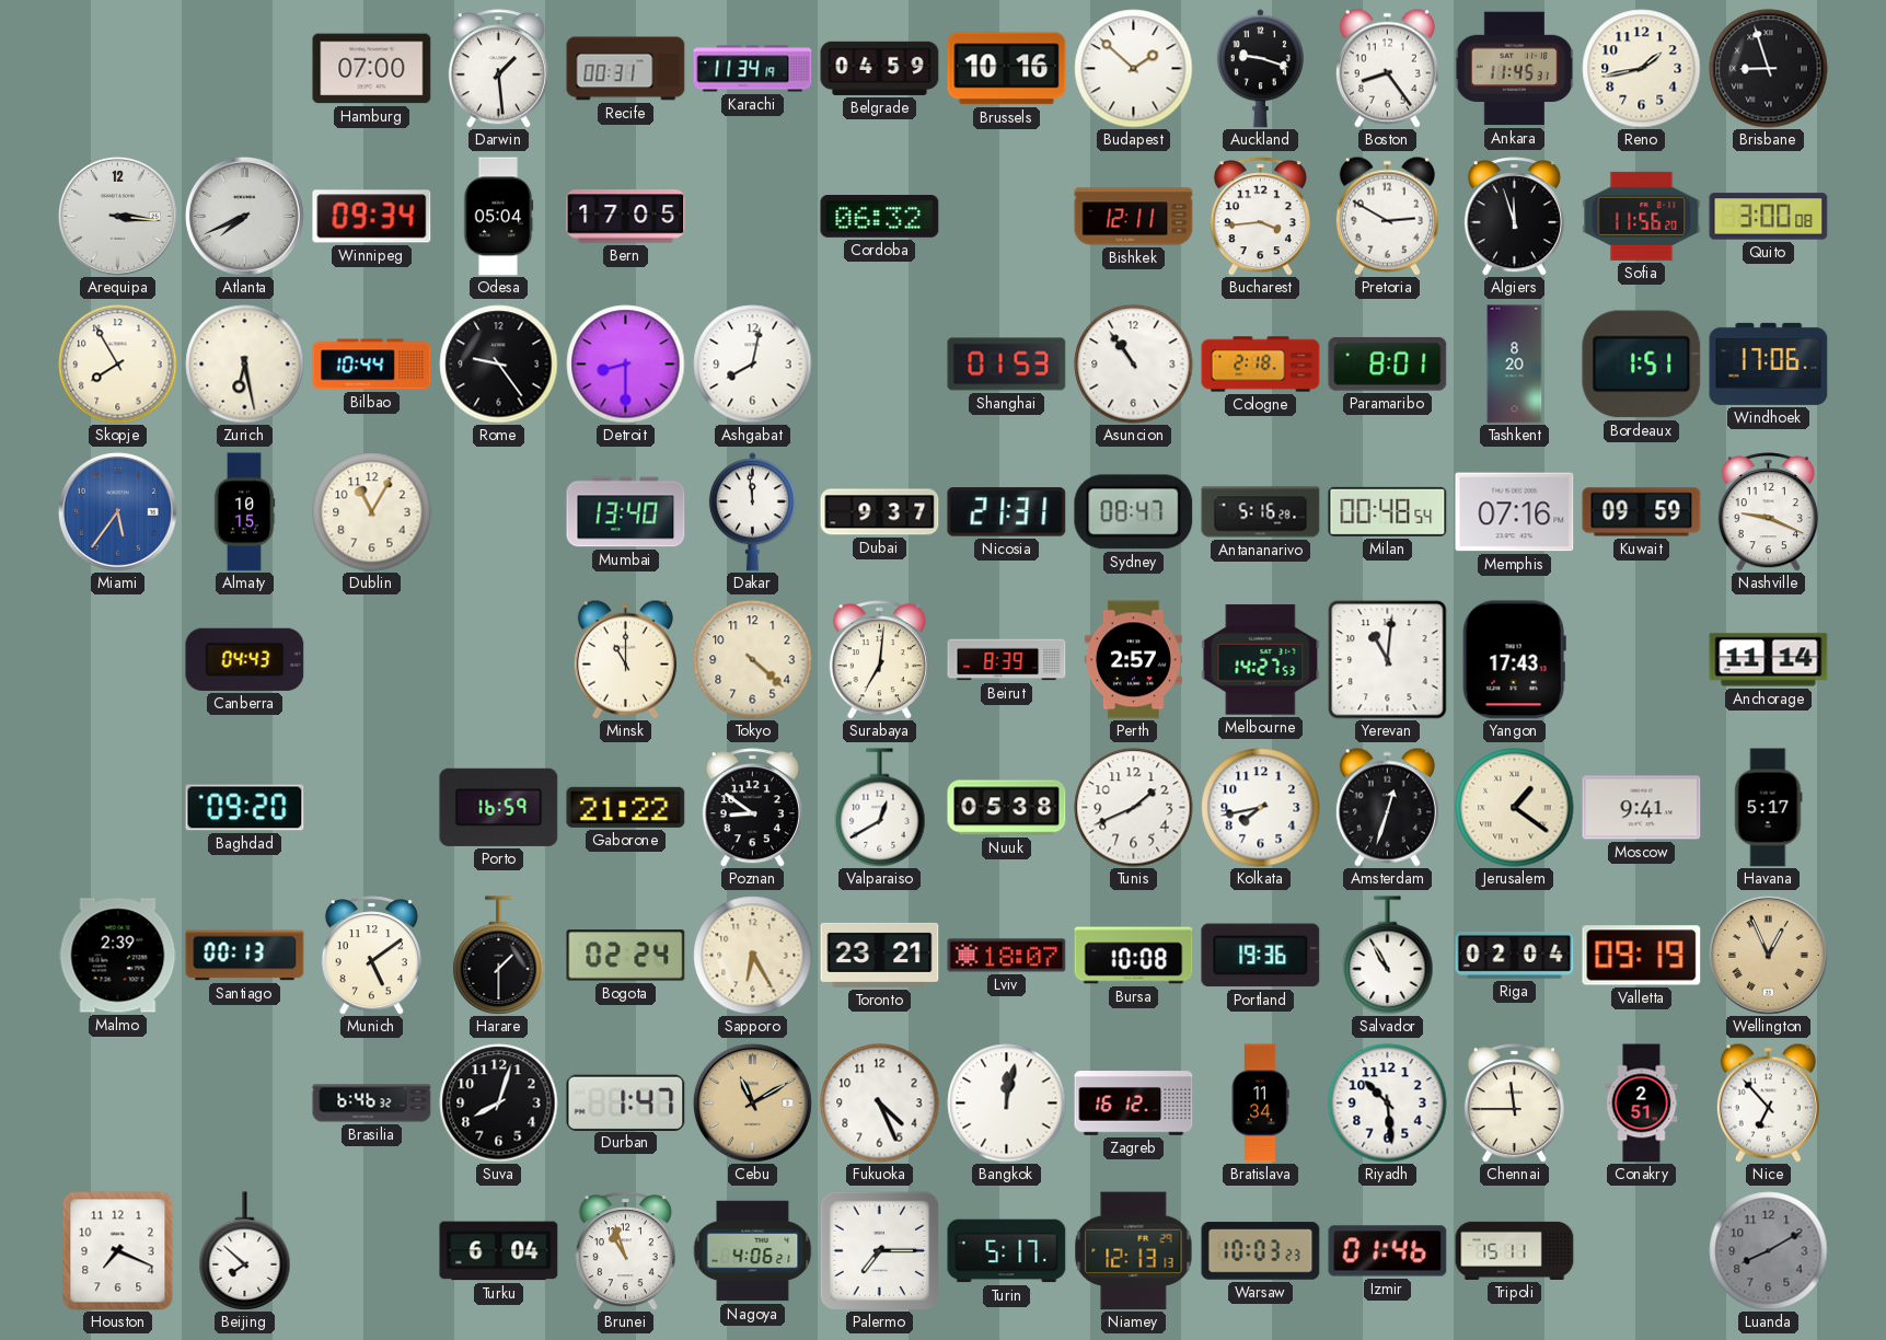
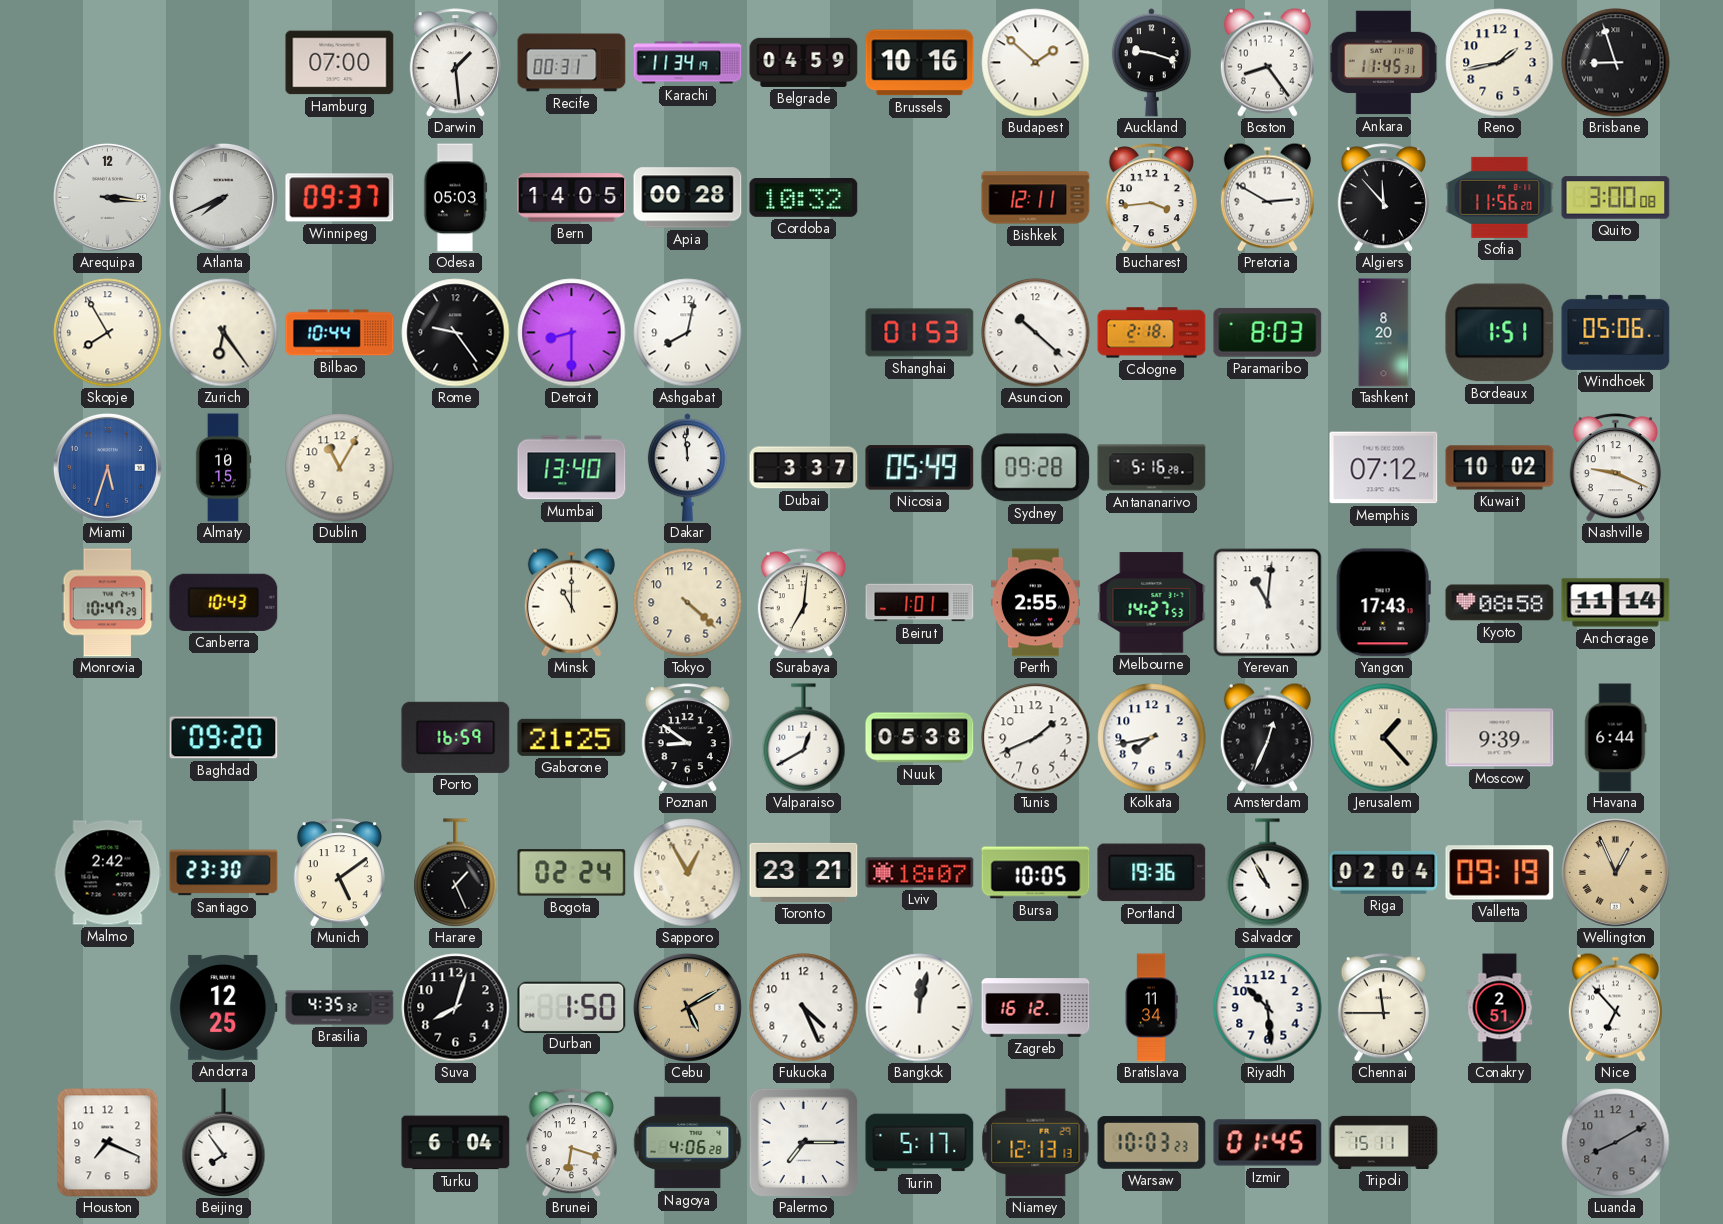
Winnipeg: 09:34 -> 09:37 (340, 198)
Odesa: 05:04 -> 05:03 (455, 198)
Bern: 17:05 -> 14:05 (572, 198)
Apia: none -> 00:28 (688, 198)
Cordoba: 06:32 -> 10:32 (804, 198)
Algiers: 11:57 -> 11:53 (1383, 198)
Zurich: 6:28 -> 6:24 (224, 333)
Asuncion: 10:54 -> 10:22 (1036, 333)
Paramaribo: 8:01 -> 8:03 (1268, 333)
Windhoek: 17:06 -> 05:06 (1616, 332)
Miami: 5:36 -> 5:33 (107, 467)
Dubai: 9:37 -> 3:37 (804, 468)
Nicosia: 21:31 -> 05:49 (920, 468)
Sydney: 08:47 -> 09:28 (1036, 468)
Milan: 00:48 -> none (1388, 511)
Memphis: 07:16 -> 07:12 (1384, 468)
Kuwait: 09:59 -> 10:02 (1500, 468)
Monrovia: none -> 10:47 (108, 603)
Canberra: 04:43 -> 10:43 (224, 602)
Beirut: 8:39 -> 1:01 (920, 603)
Perth: 2:57 -> 2:55 (1035, 603)
Kyoto: none -> 08:58 (1500, 603)
Gaborone: 21:22 -> 21:25 (572, 737)
Amsterdam: 12:33 -> 12:34 (1267, 737)
Jerusalem: 1:21 -> 1:23 (1384, 738)
Moscow: 9:41 -> 9:39 (1500, 738)
Havana: 5:17 -> 6:44 (1615, 738)
Malmo: 2:39 -> 2:42 (108, 873)
Santiago: 00:13 -> 23:30 (224, 873)
Harare: 1:30 -> 1:26 (456, 873)
Sapporo: 6:25 -> 12:55 (688, 873)
Bursa: 10:08 -> 10:05 (1036, 873)
Andorra: none -> 12:25 (224, 1007)
Brasilia: 6:46 -> 4:35 (340, 1008)
Durban: 1:47 -> 1:50 (572, 1007)
Cebu: 11:10 -> 5:10 (687, 1007)
Beijing: 7:52 -> 7:54 (224, 1143)
Brunei: 10:57 -> 6:18 (571, 1143)
Nagoya: 4:06:21 -> 4:06:28 (687, 1143)
Izmir: 01:46 -> 01:45 (1268, 1143)
